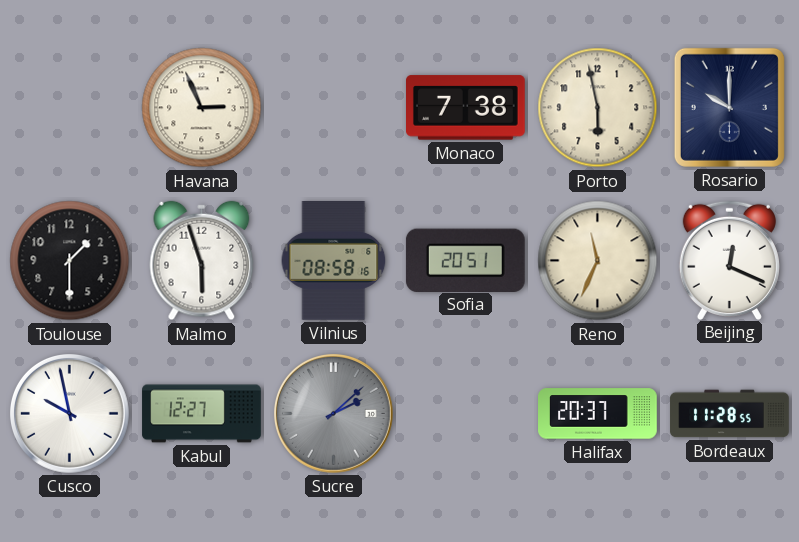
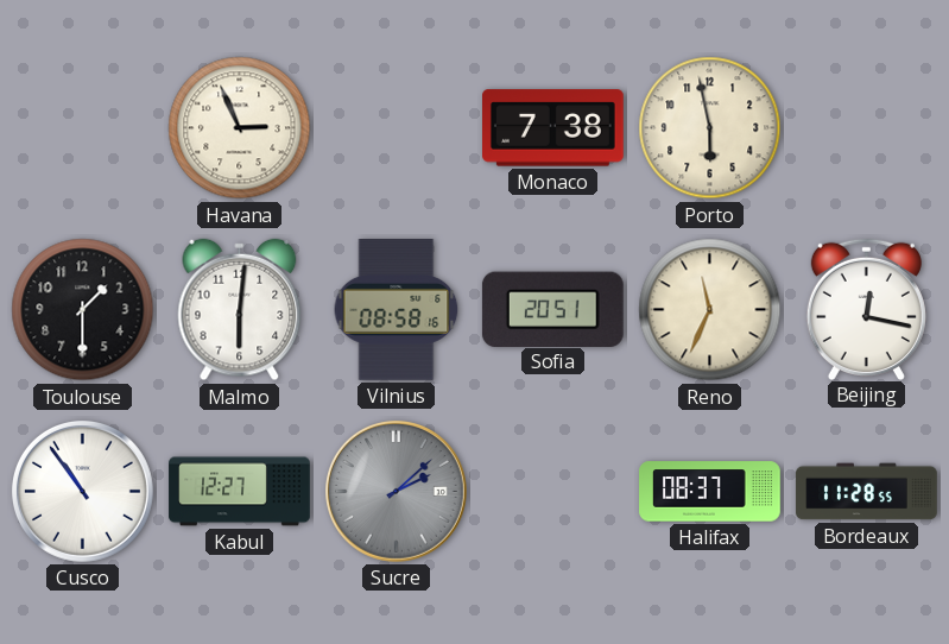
Rosario: 10:00 -> none (729, 107)
Malmo: 5:57 -> 6:01 (240, 310)
Beijing: 12:19 -> 12:17 (866, 309)
Cusco: 9:58 -> 10:54 (82, 491)
Halifax: 20:37 -> 08:37 (710, 492)
